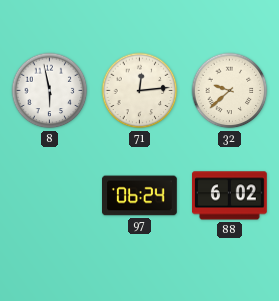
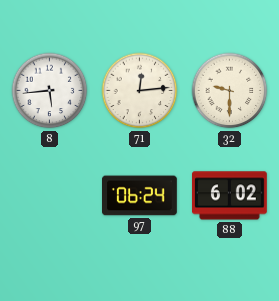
8: 5:58 -> 5:44 (50, 91)
32: 9:38 -> 9:30 (230, 91)
